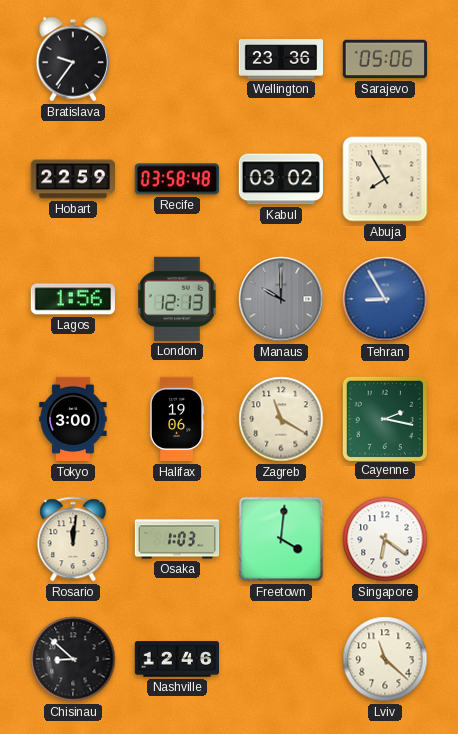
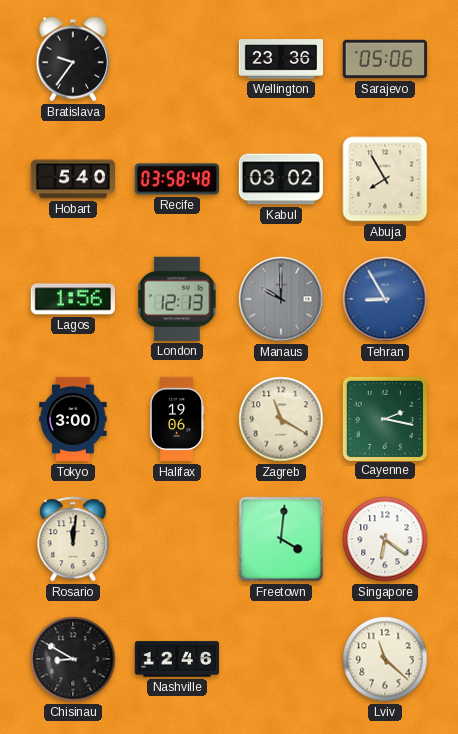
Hobart: 22:59 -> 5:40 (72, 179)
Osaka: 1:03 -> none (177, 539)
Chisinau: 8:52 -> 8:50 (73, 659)
